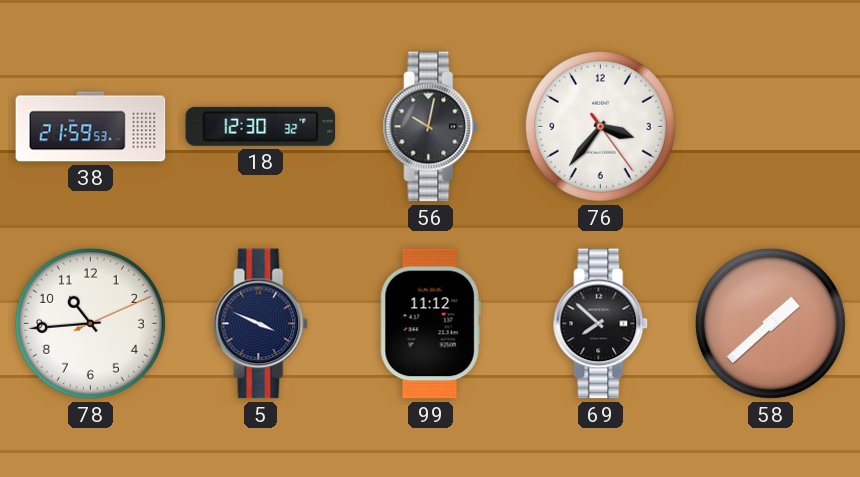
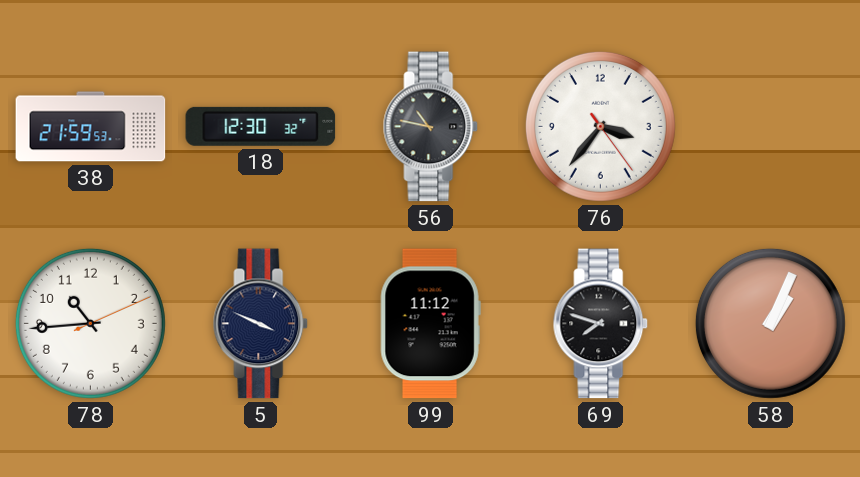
56: 10:02 -> 10:47 (431, 127)
69: 7:52 -> 7:48 (601, 324)
58: 1:38 -> 1:04 (770, 323)
